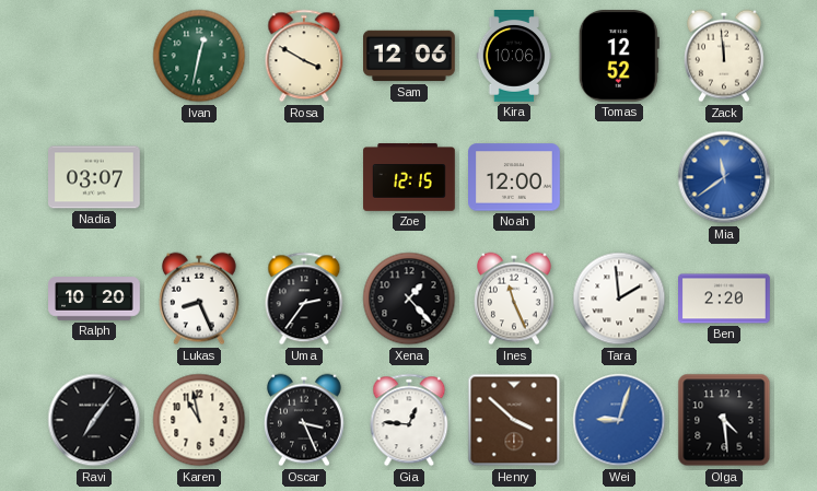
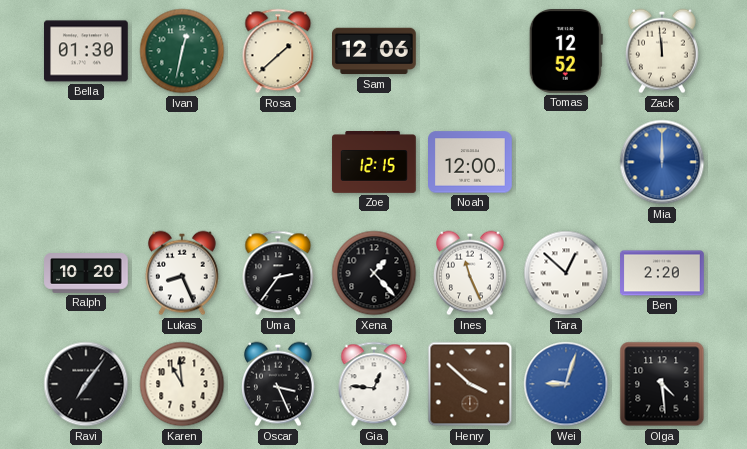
Bella: none -> 01:30 (87, 51)
Rosa: 3:50 -> 1:38 (278, 51)
Kira: 10:06 -> none (514, 56)
Nadia: 03:07 -> none (95, 177)
Mia: 11:39 -> 12:00 (662, 162)
Tara: 1:59 -> 12:52 (566, 273)
Karen: 10:58 -> 10:59 (182, 384)
